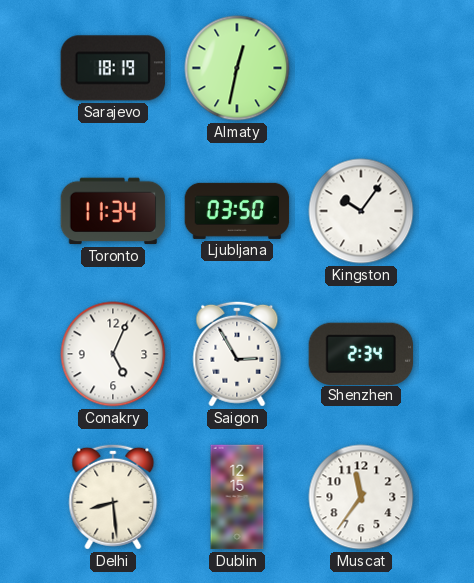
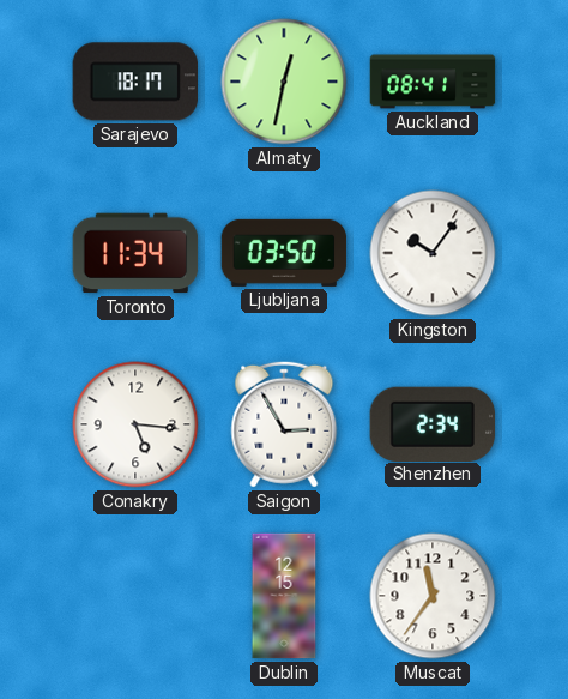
Sarajevo: 18:19 -> 18:17 (134, 82)
Auckland: none -> 08:41 (433, 82)
Conakry: 5:04 -> 5:16 (135, 424)
Delhi: 8:29 -> none (113, 497)
